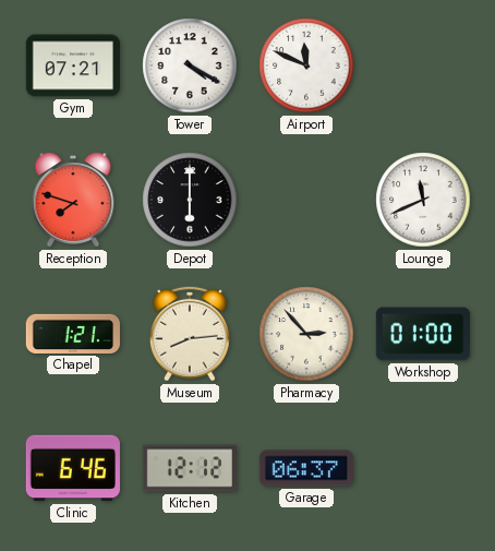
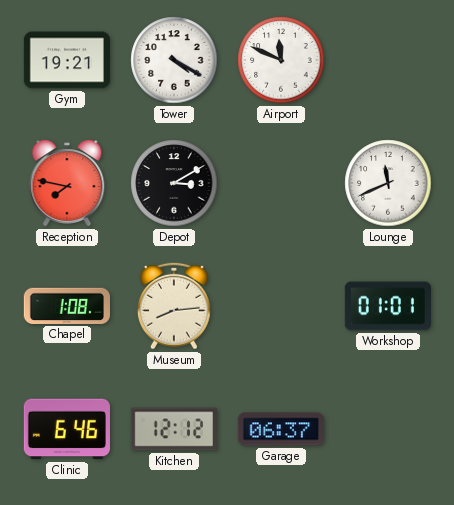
Gym: 07:21 -> 19:21 (67, 60)
Reception: 7:48 -> 7:47 (67, 183)
Depot: 6:00 -> 3:10 (174, 183)
Chapel: 1:21 -> 1:08 (67, 306)
Pharmacy: 2:53 -> none (306, 334)
Workshop: 01:00 -> 01:01 (388, 306)
